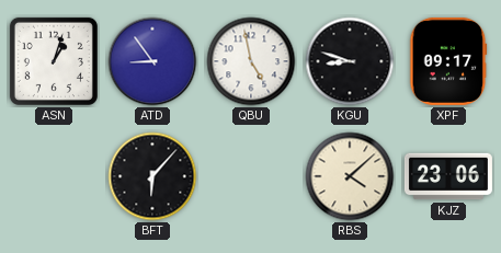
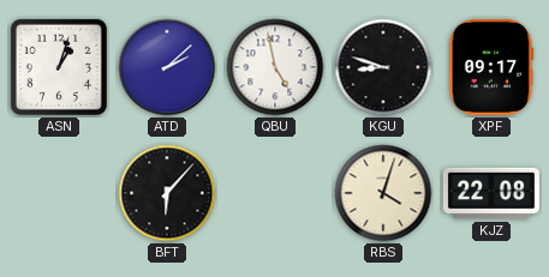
ATD: 8:54 -> 2:08 (167, 67)
RBS: 4:08 -> 4:03 (383, 193)
KJZ: 23:06 -> 22:08 (491, 193)
